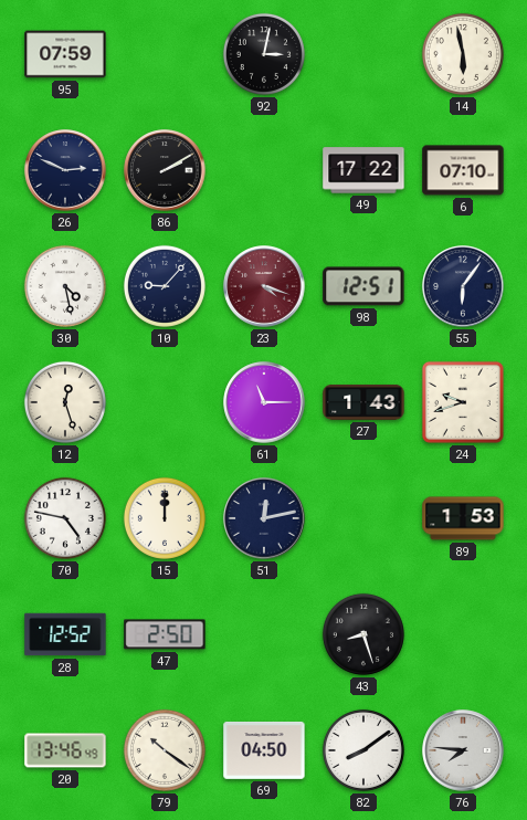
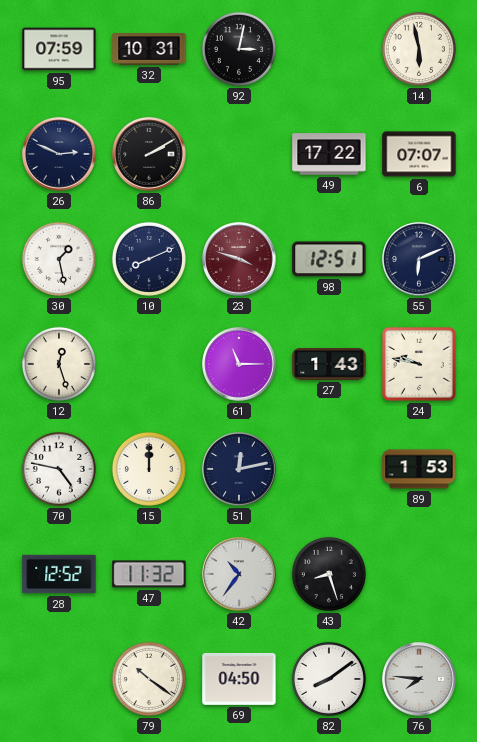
32: none -> 10:31 (149, 50)
6: 07:10 -> 07:07 (419, 154)
30: 4:28 -> 1:28 (59, 259)
10: 9:07 -> 8:11 (149, 259)
23: 4:18 -> 3:48 (239, 259)
55: 6:06 -> 6:11 (419, 259)
24: 9:42 -> 9:47 (419, 364)
47: 2:50 -> 11:32 (149, 574)
42: none -> 10:36 (239, 574)
20: 13:46 -> none (65, 750)
